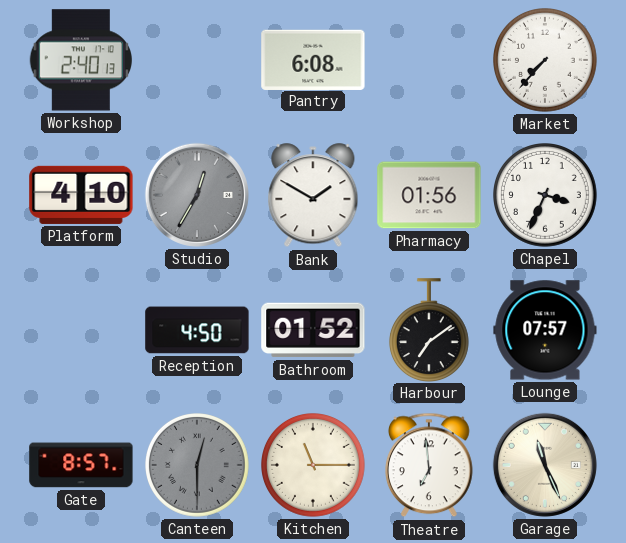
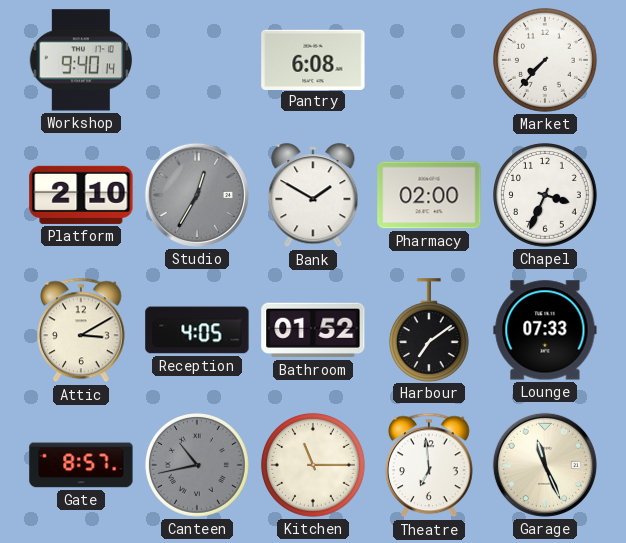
Workshop: 2:40 -> 9:40 (80, 60)
Platform: 4:10 -> 2:10 (81, 195)
Pharmacy: 01:56 -> 02:00 (429, 195)
Attic: none -> 3:10 (82, 330)
Reception: 4:50 -> 4:05 (197, 330)
Lounge: 07:57 -> 07:33 (545, 330)
Canteen: 12:30 -> 10:43 (198, 466)
